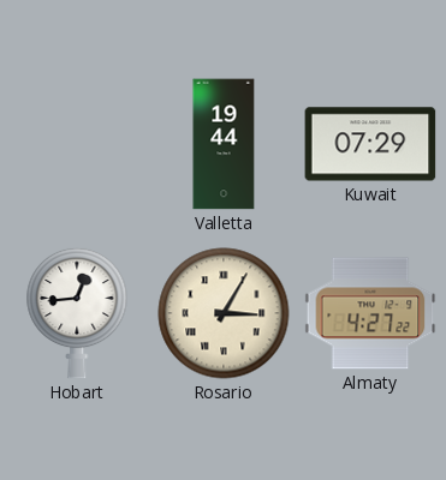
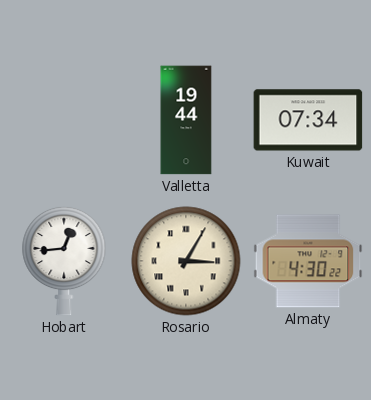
Kuwait: 07:29 -> 07:34 (308, 120)
Almaty: 4:27 -> 4:30 (308, 261)
